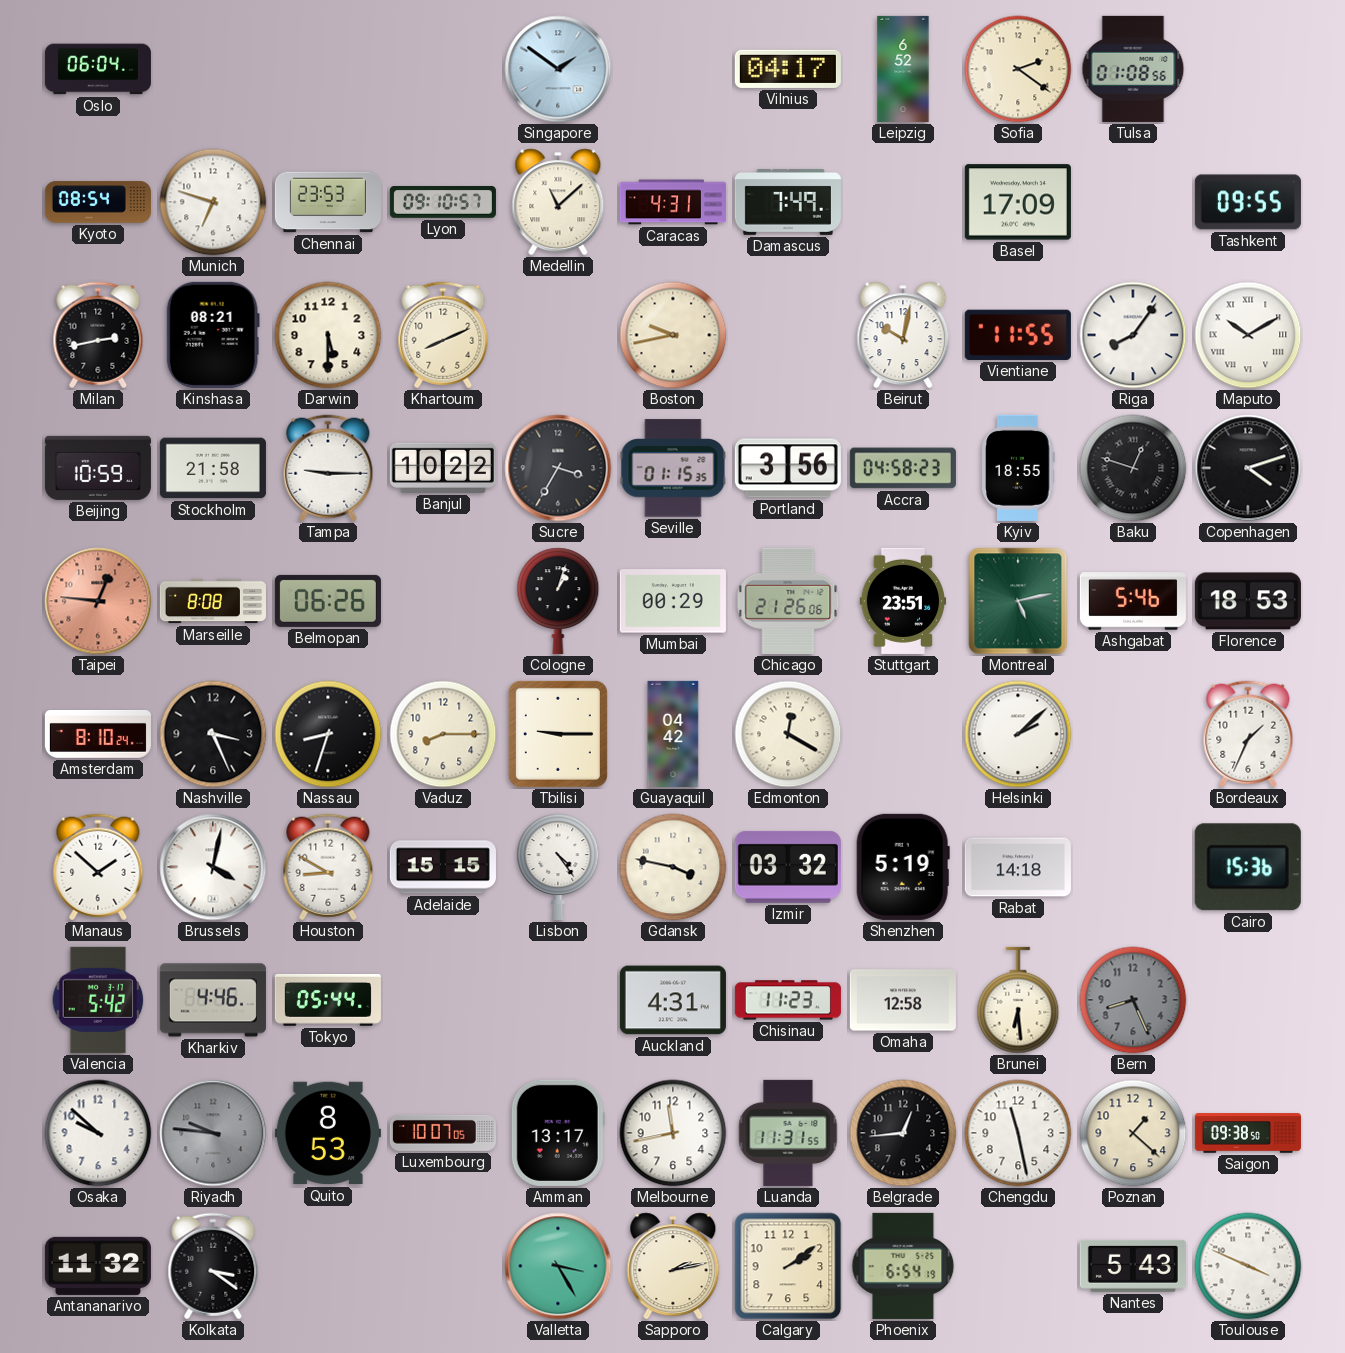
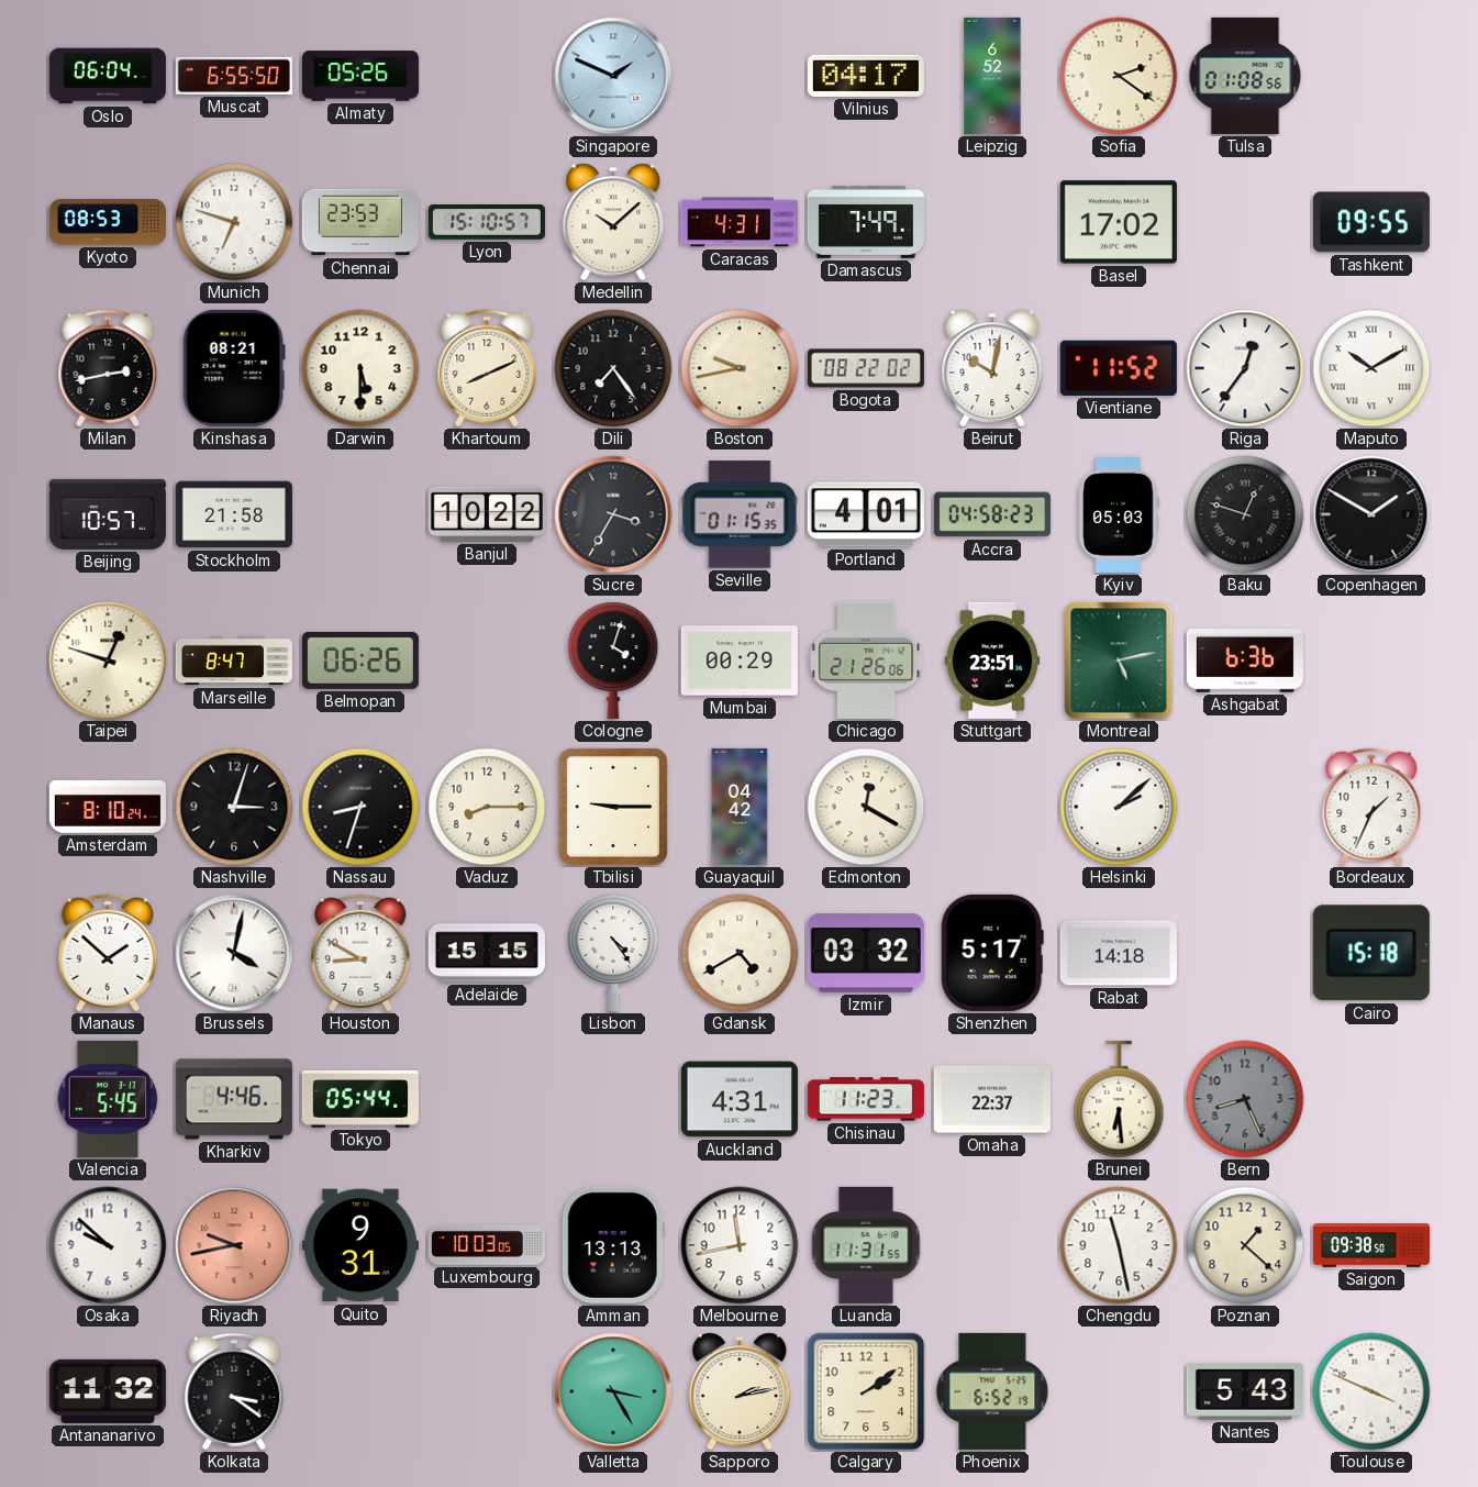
Muscat: none -> 6:55 (234, 76)
Almaty: none -> 05:26 (360, 76)
Singapore: 1:51 -> 1:49 (613, 76)
Kyoto: 08:54 -> 08:53 (108, 222)
Lyon: 09:10 -> 15:10 (487, 223)
Medellin: 11:08 -> 10:08 (613, 222)
Basel: 17:09 -> 17:02 (1119, 222)
Dili: none -> 7:24 (613, 368)
Bogota: none -> 08:22 (866, 368)
Vientiane: 11:55 -> 11:52 (1119, 368)
Riga: 8:06 -> 12:36 (1245, 368)
Beijing: 10:59 -> 10:57 (108, 514)
Tampa: 9:15 -> none (328, 468)
Portland: 3:56 -> 4:01 (866, 514)
Kyiv: 18:55 -> 05:03 (1119, 514)
Copenhagen: 4:12 -> 1:50 (1371, 514)
Taipei: 12:46 -> 12:48 (108, 661)
Taipei dial: salmon -> cream (108, 661)
Marseille: 8:08 -> 8:47 (234, 661)
Cologne: 1:03 -> 4:03 (613, 661)
Ashgabat: 5:46 -> 6:36 (1245, 661)
Florence: 18:53 -> none (1248, 601)
Nashville: 3:26 -> 3:03 (234, 807)
Gdansk: 3:47 -> 4:40 (740, 953)
Shenzhen: 5:19 -> 5:17 (992, 953)
Cairo: 15:36 -> 15:18 (1371, 953)
Valencia: 5:42 -> 5:45 (108, 1099)
Omaha: 12:58 -> 22:37 (992, 1099)
Riyadh: 9:46 -> 9:43 (234, 1245)
Riyadh dial: grey -> salmon (234, 1245)
Quito: 8:53 -> 9:31 (360, 1245)
Luxembourg: 10:07 -> 10:03 (487, 1245)
Amman: 13:17 -> 13:13 (613, 1245)
Belgrade: 12:44 -> none (903, 1133)
Phoenix: 6:54 -> 6:52 (992, 1391)
